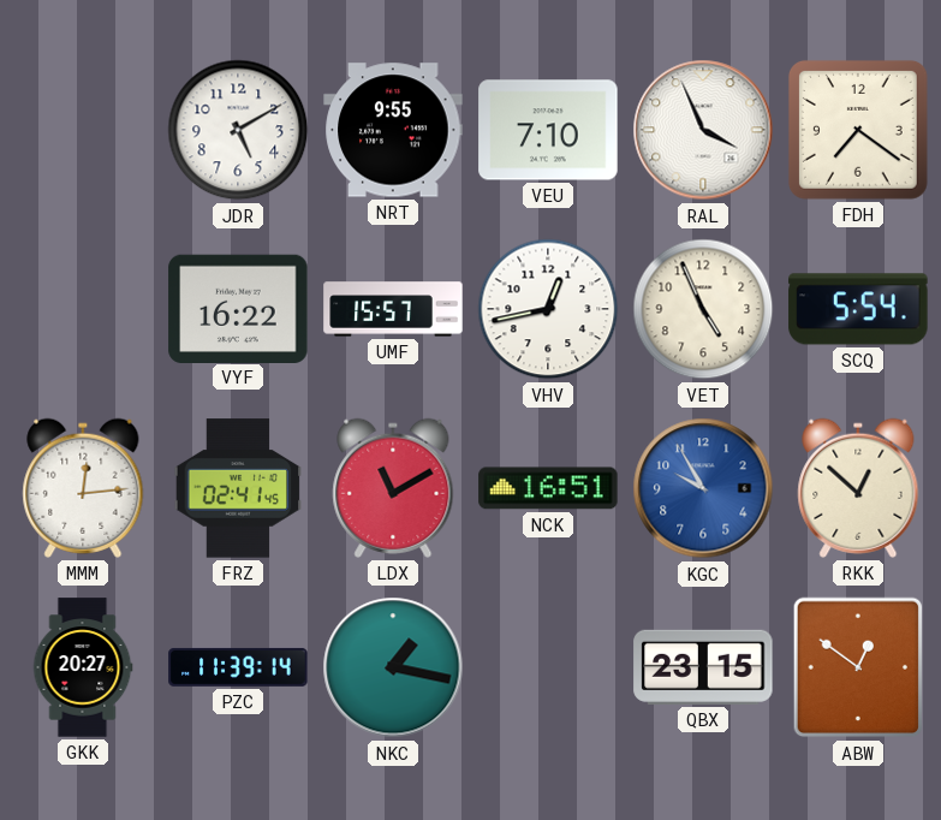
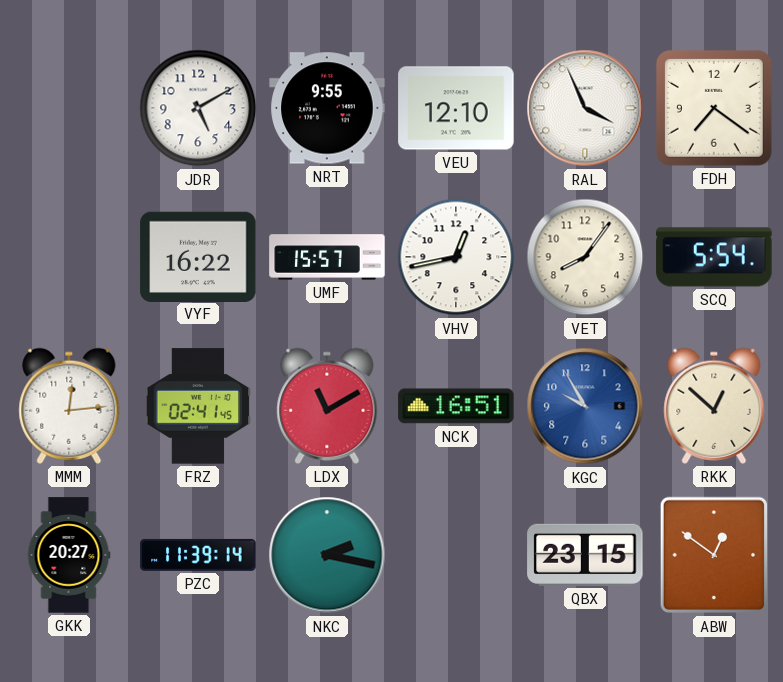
VEU: 7:10 -> 12:10 (456, 108)
VET: 4:56 -> 8:06 (585, 257)
NKC: 1:17 -> 2:17 (327, 555)
